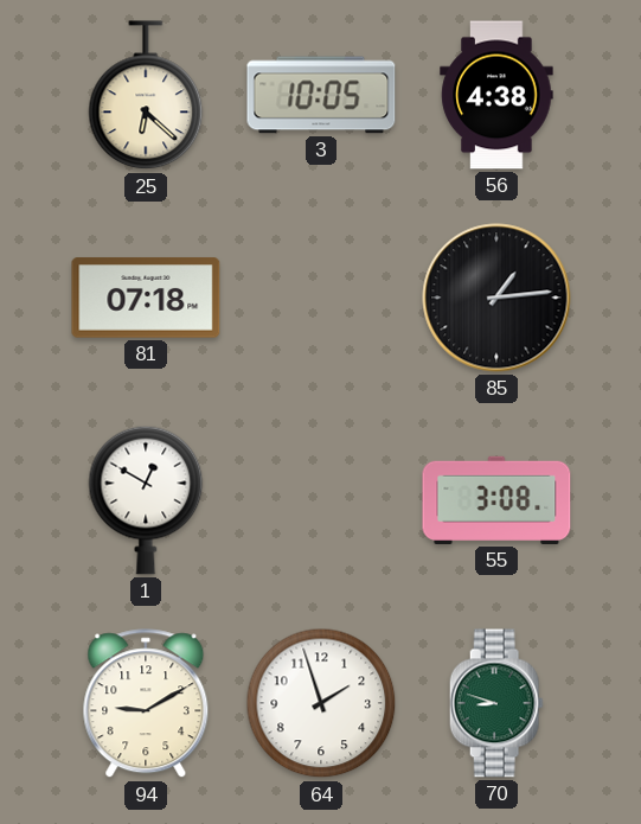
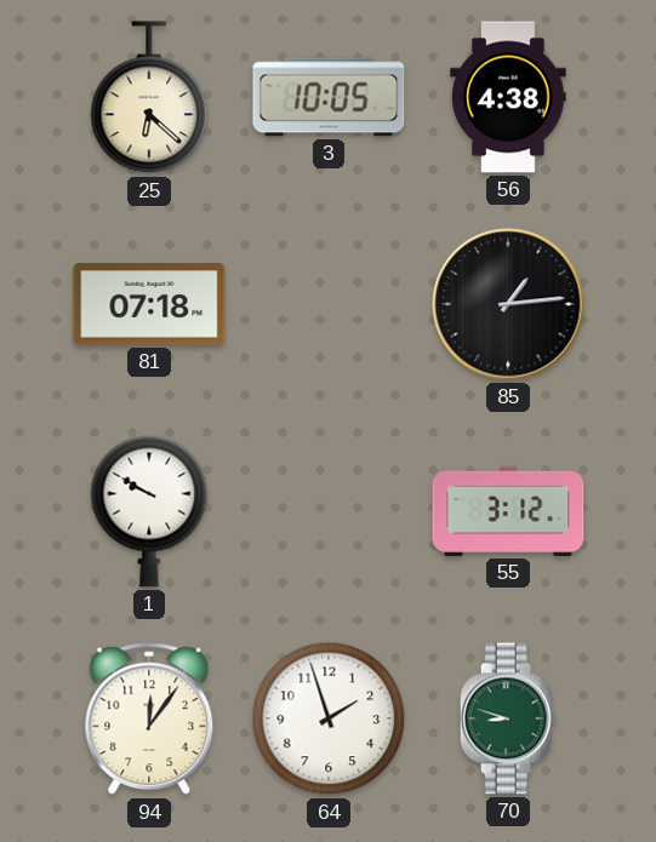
1: 12:50 -> 9:50 (149, 511)
55: 3:08 -> 3:12 (508, 511)
94: 9:10 -> 12:06 (149, 720)
